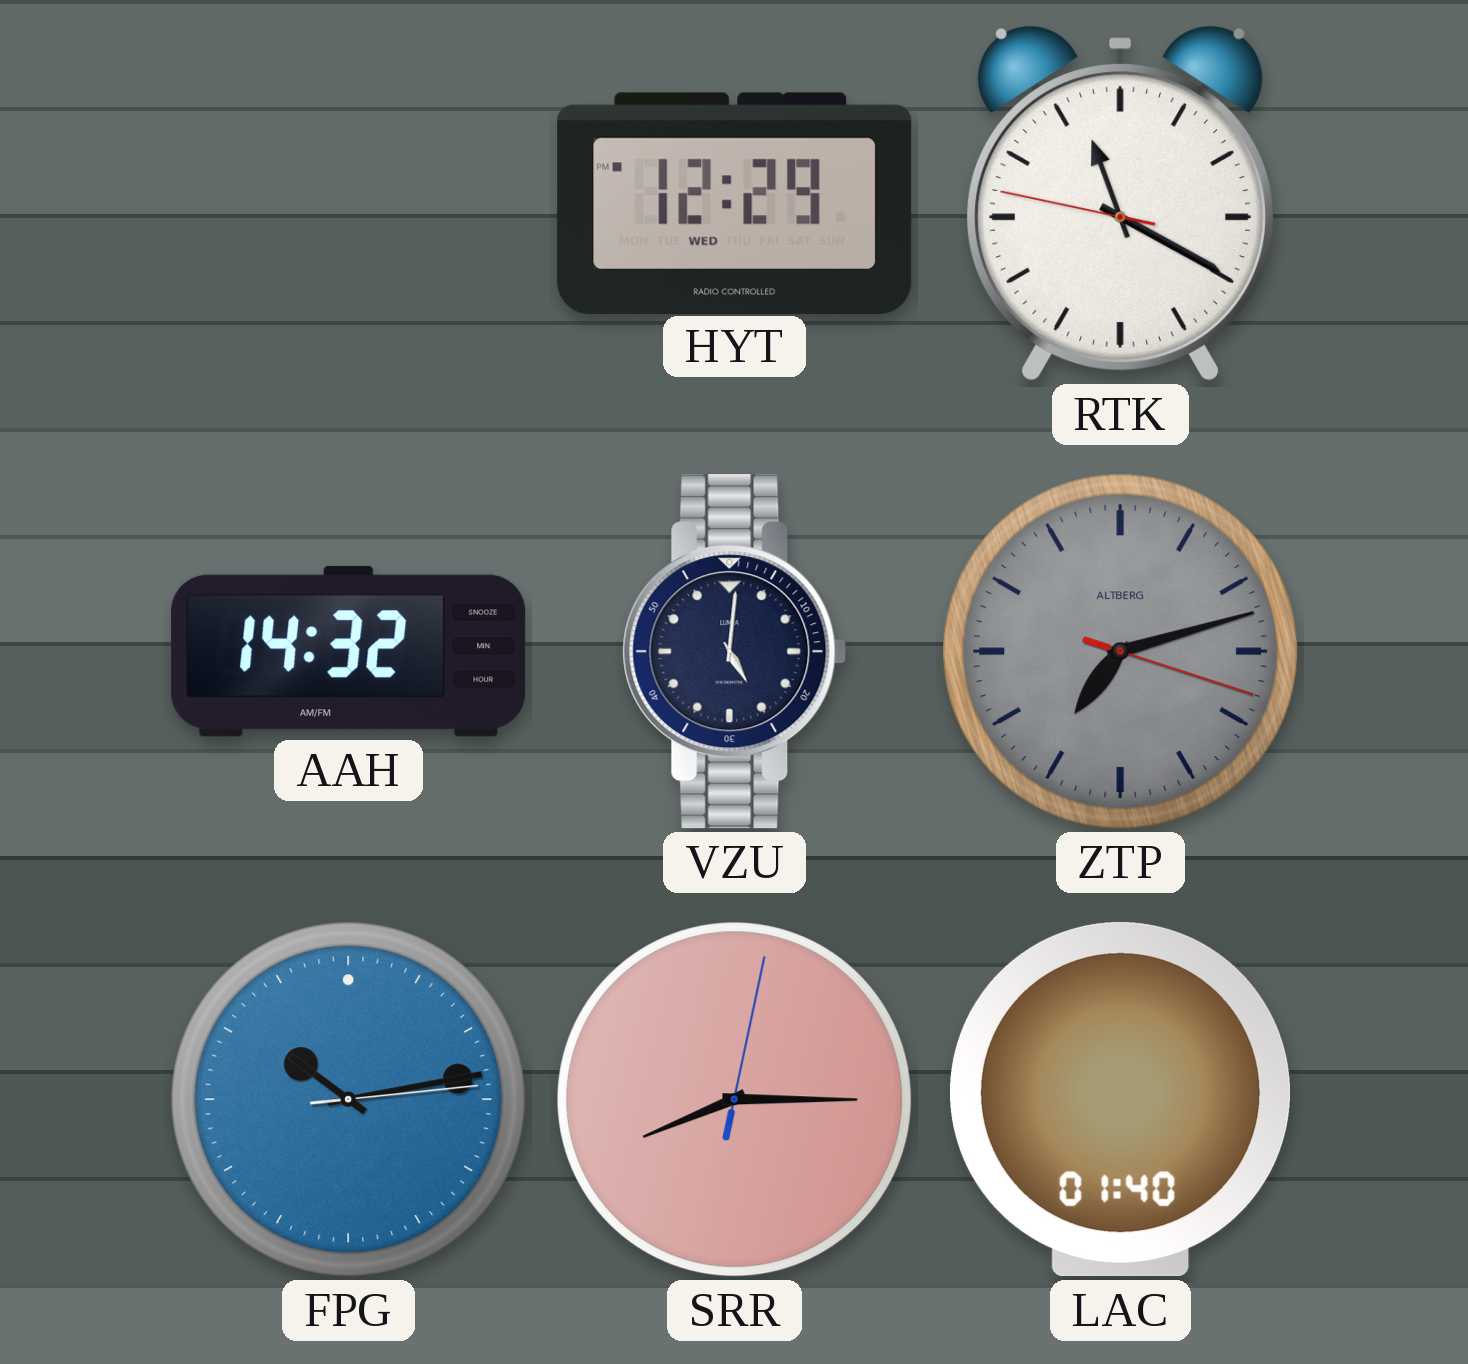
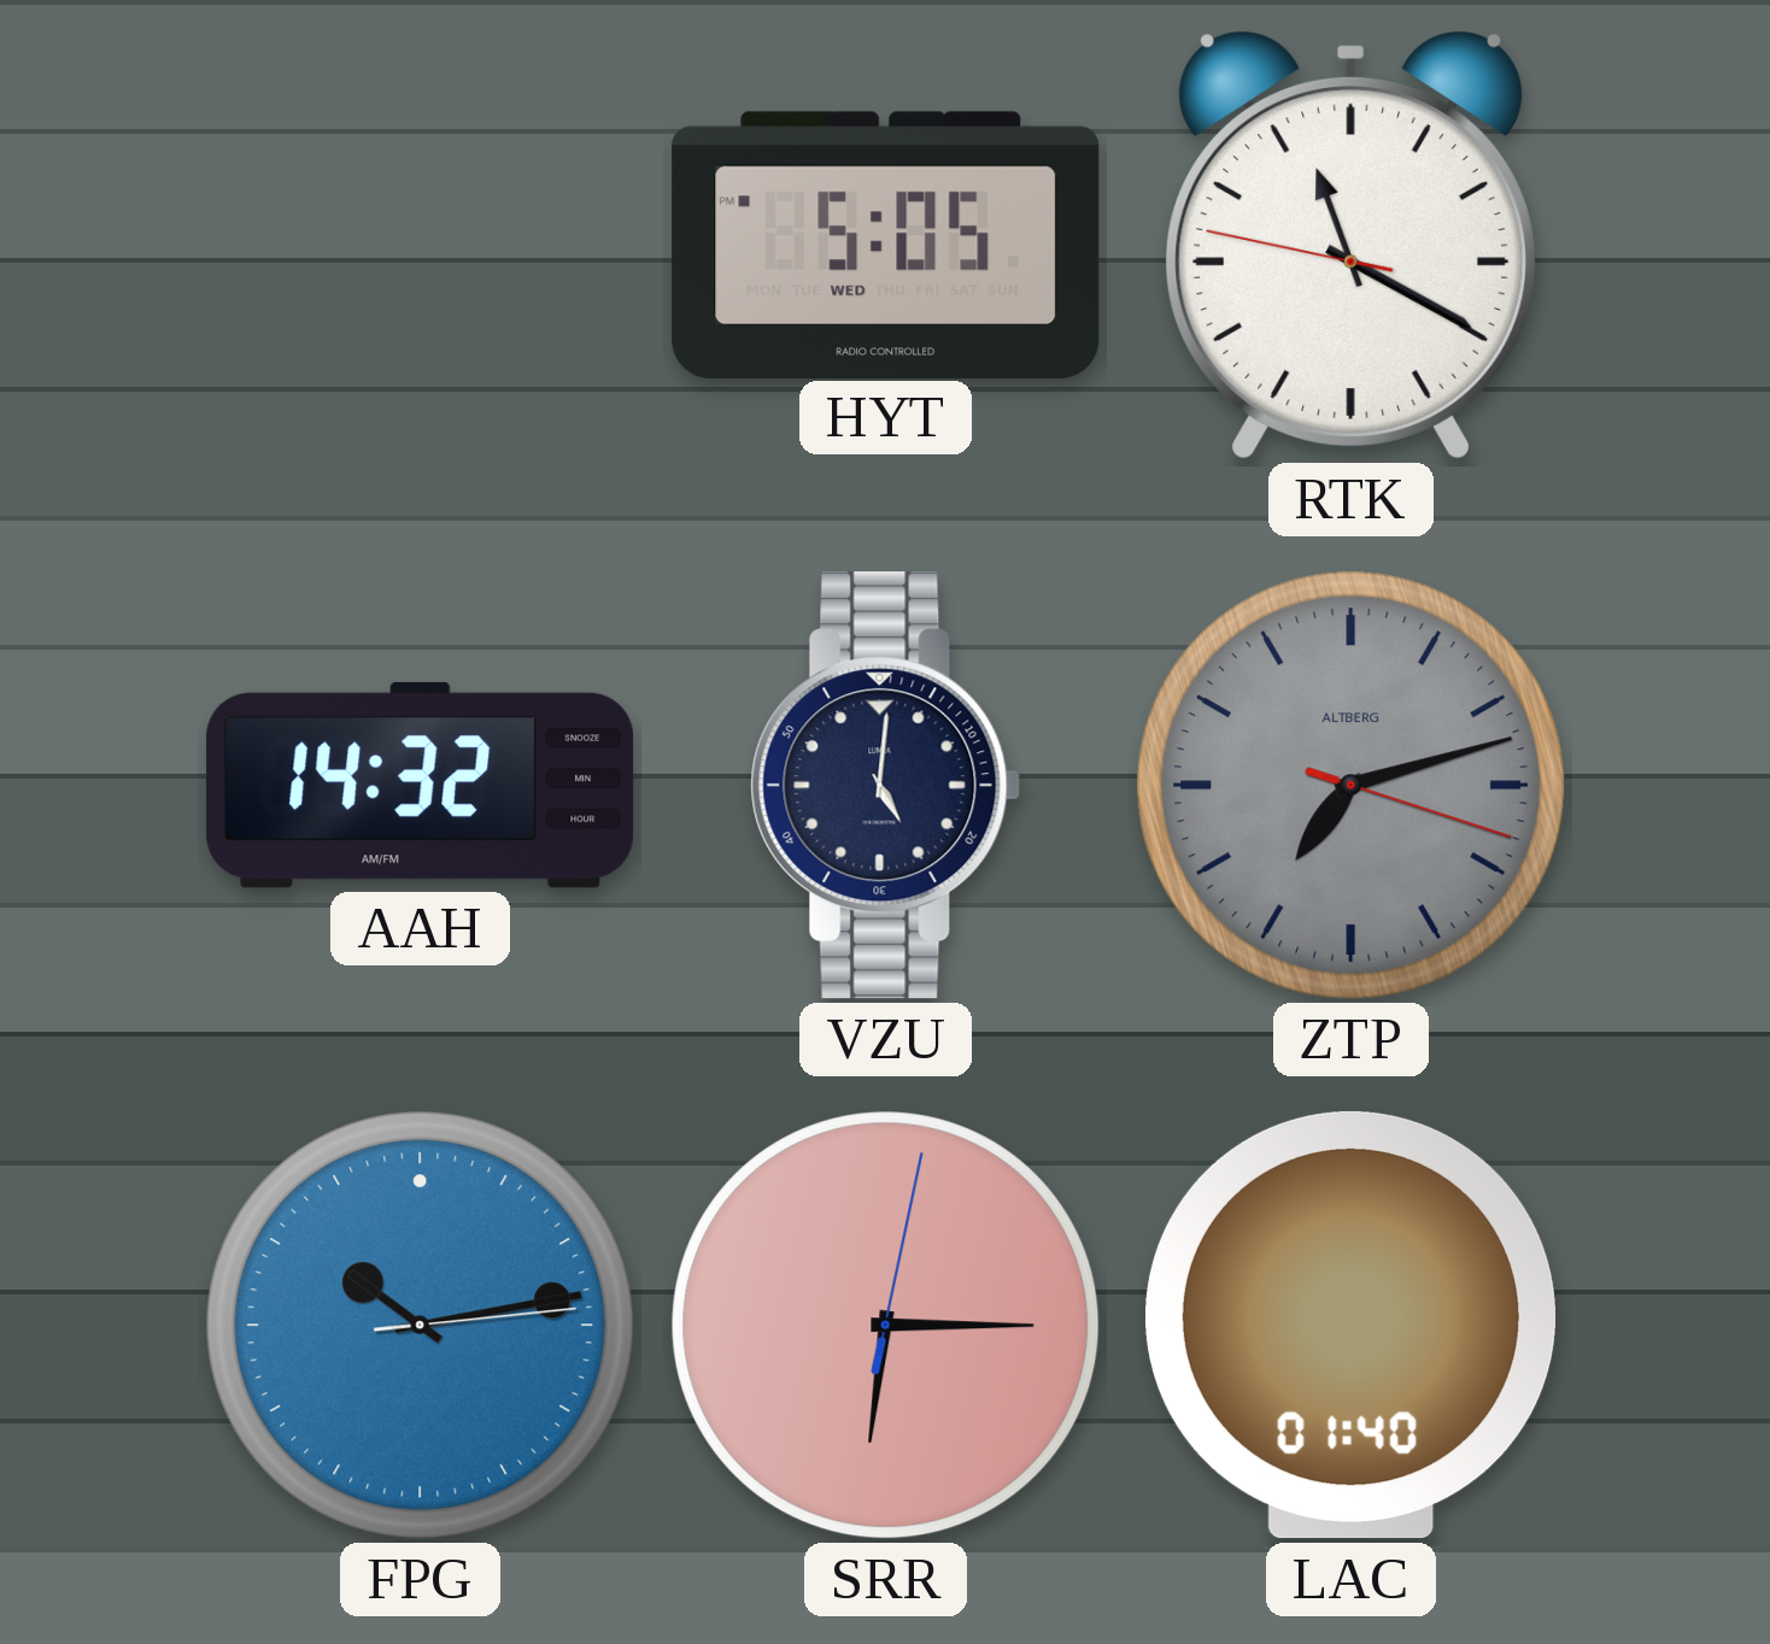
HYT: 12:29 -> 5:05 (886, 245)
SRR: 8:15 -> 6:15 (886, 1326)
